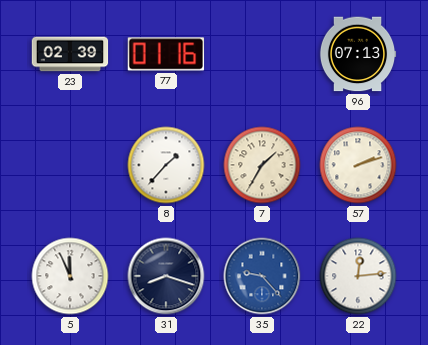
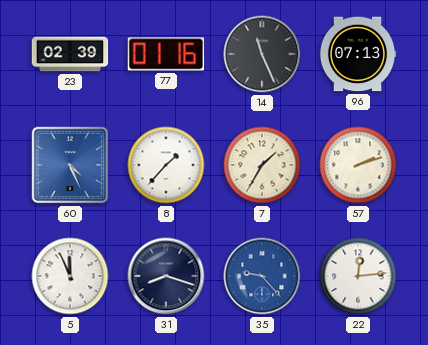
14: none -> 11:26 (262, 54)
60: none -> 4:26 (70, 165)
